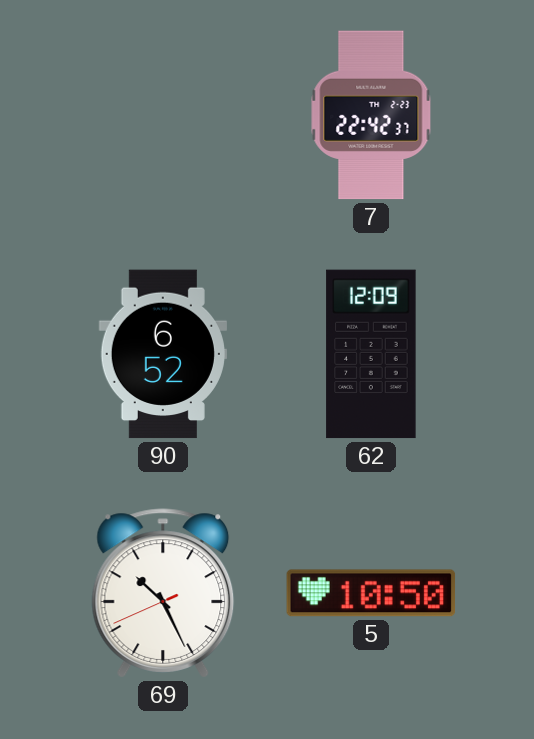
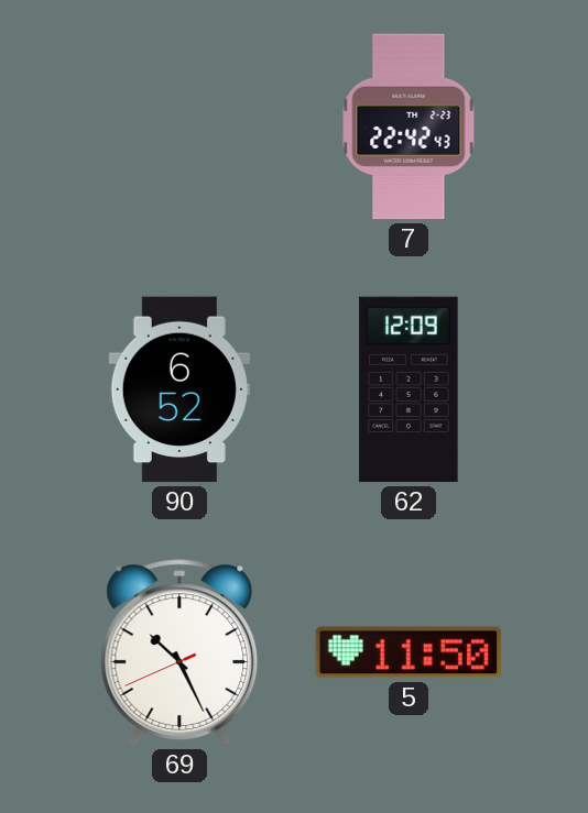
7: 22:42:37 -> 22:42:43 (409, 127)
5: 10:50 -> 11:50 (409, 652)
